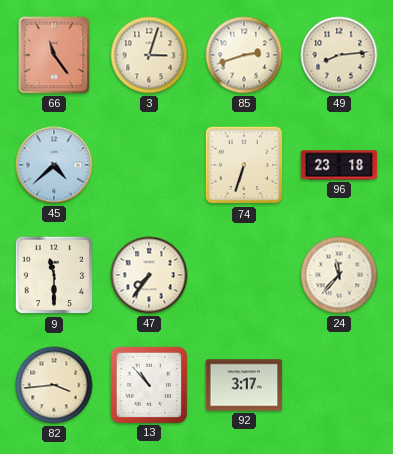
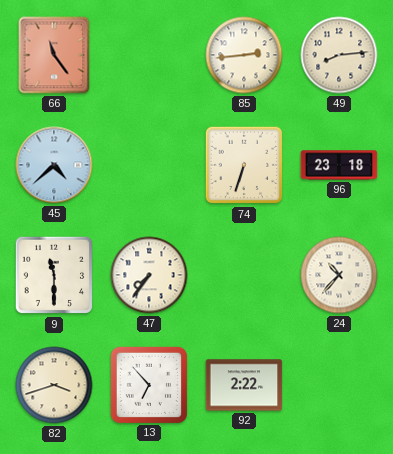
3: 3:03 -> none (149, 55)
85: 2:42 -> 2:44 (244, 55)
24: 11:37 -> 10:37 (339, 275)
82: 3:44 -> 3:42 (54, 385)
13: 10:53 -> 6:53 (148, 384)
92: 3:17 -> 2:22 (244, 385)
